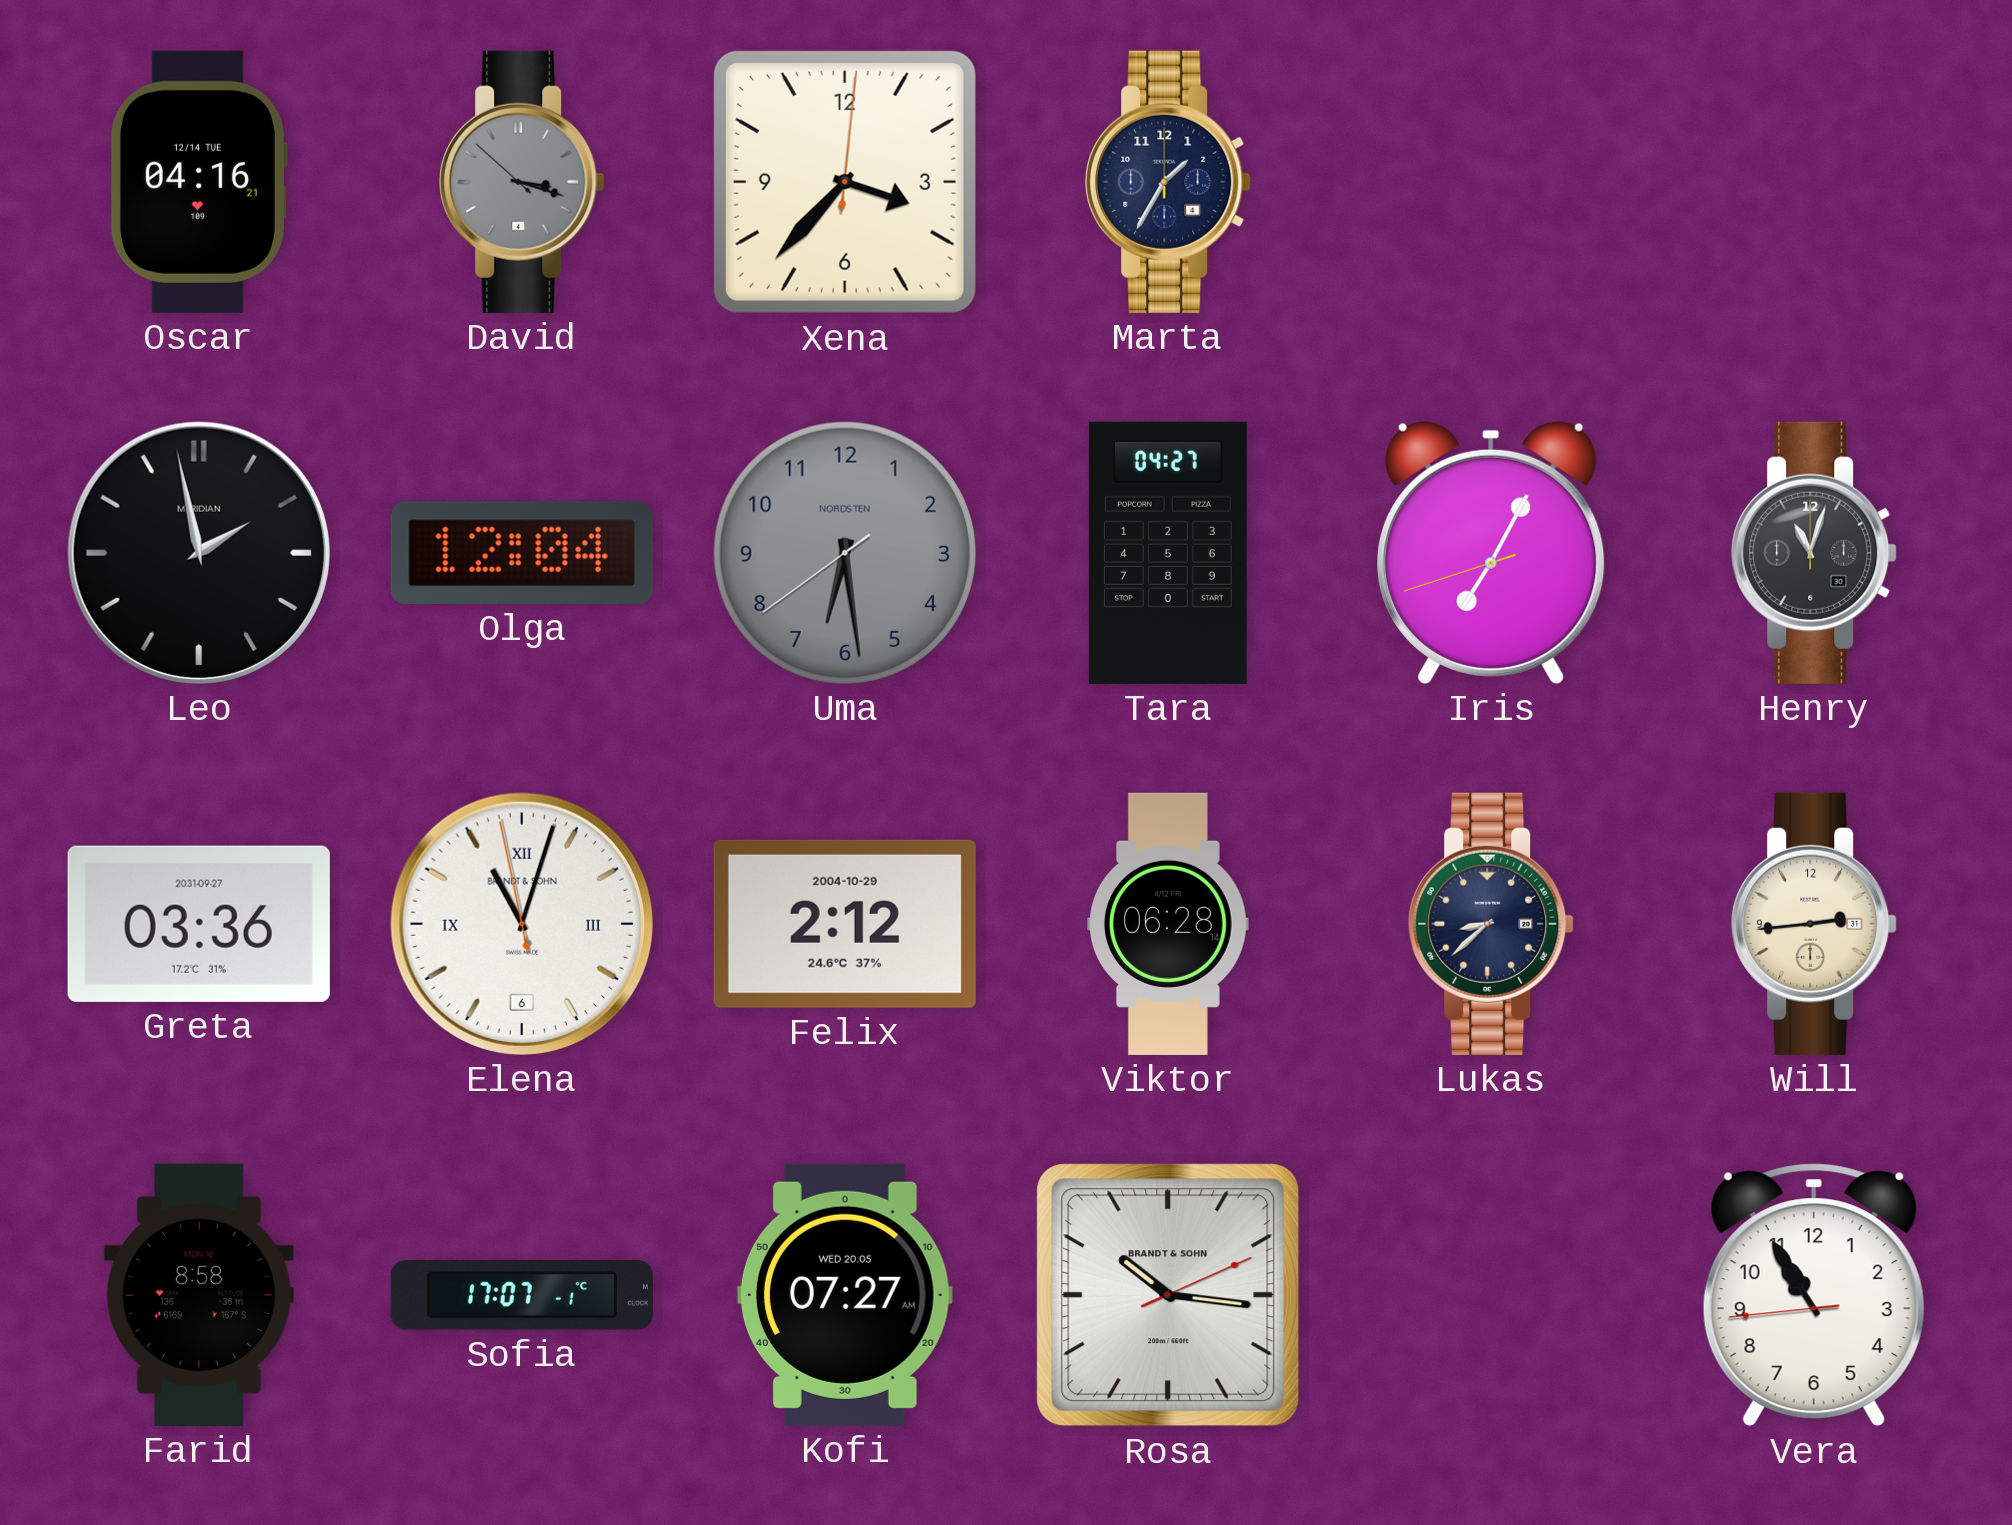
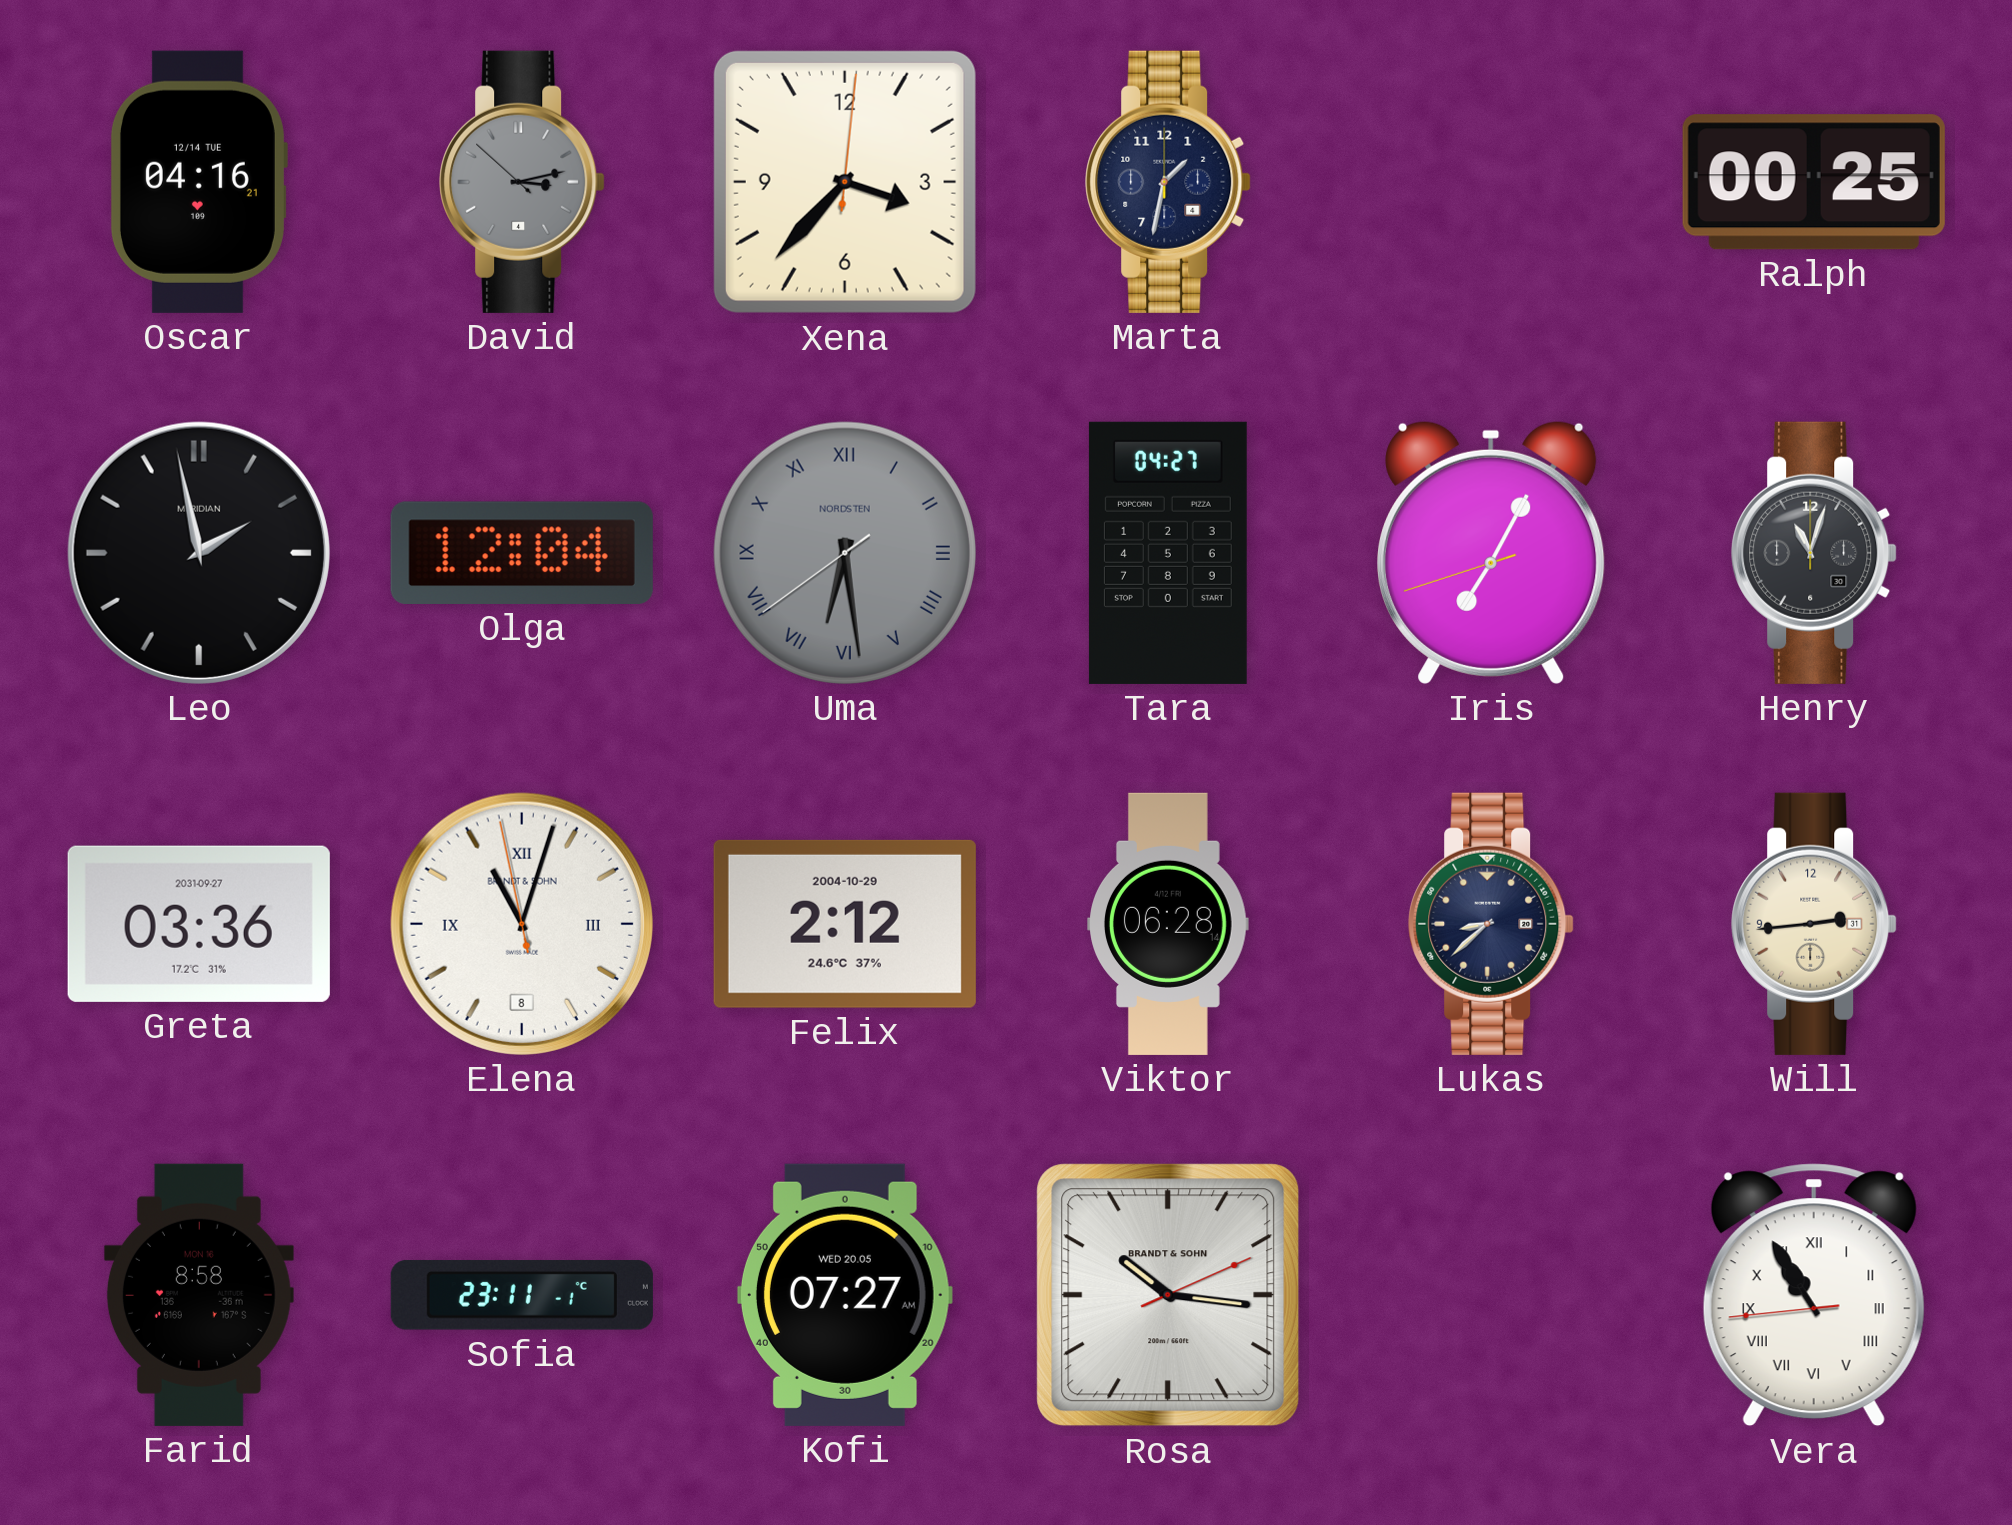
David: 3:17 -> 3:12 (522, 182)
Marta: 1:35 -> 1:32 (1168, 182)
Ralph: none -> 00:25 (1814, 182)
Uma numerals: Arabic -> Roman (845, 553)
Elena date: 6 -> 8 (522, 924)
Sofia: 17:07 -> 23:11 (522, 1295)
Vera numerals: Arabic -> Roman (1814, 1295)
